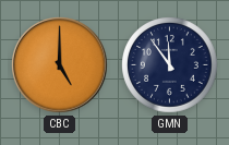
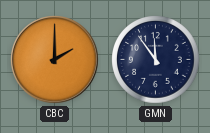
CBC: 5:00 -> 2:00 (55, 60)
